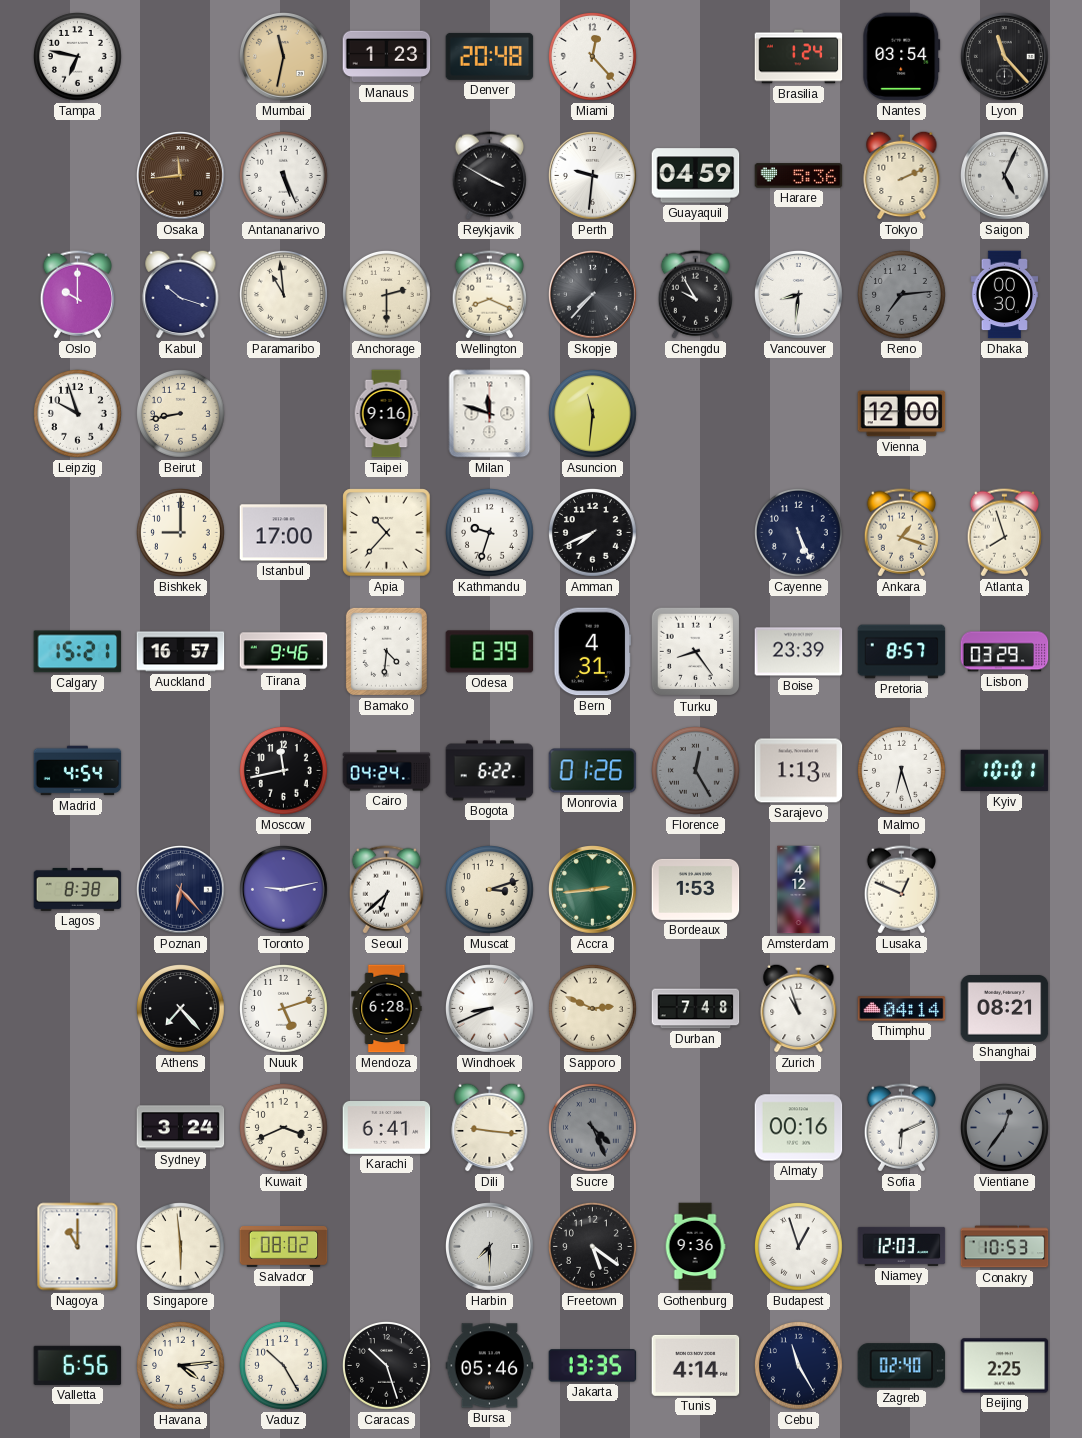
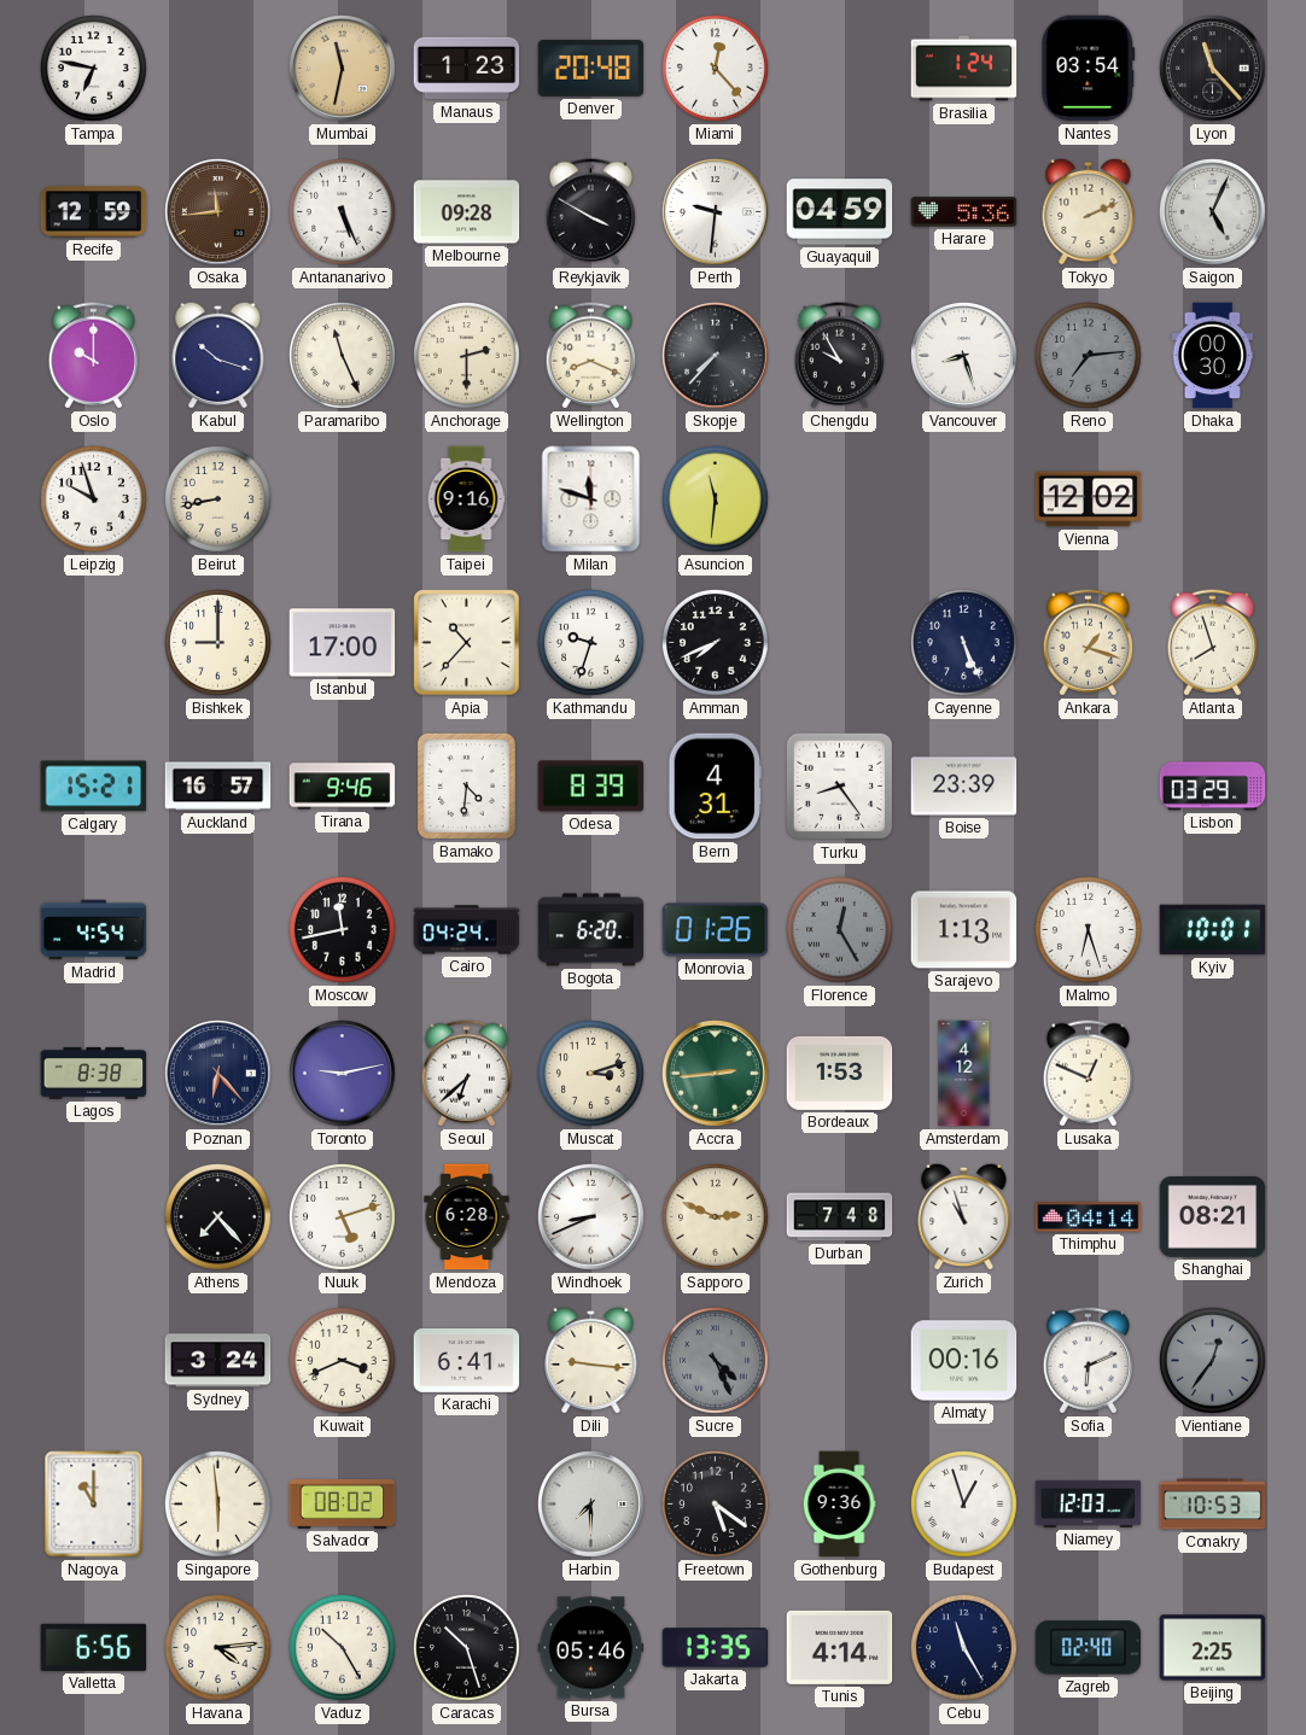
Recife: none -> 12:59 (94, 212)
Melbourne: none -> 09:28 (467, 212)
Paramaribo: 10:59 -> 11:26 (343, 356)
Vancouver: 8:31 -> 8:27 (964, 356)
Vienna: 12:00 -> 12:02 (1089, 500)
Pretoria: 8:57 -> none (902, 652)
Bogota: 6:22 -> 6:20 (591, 930)
